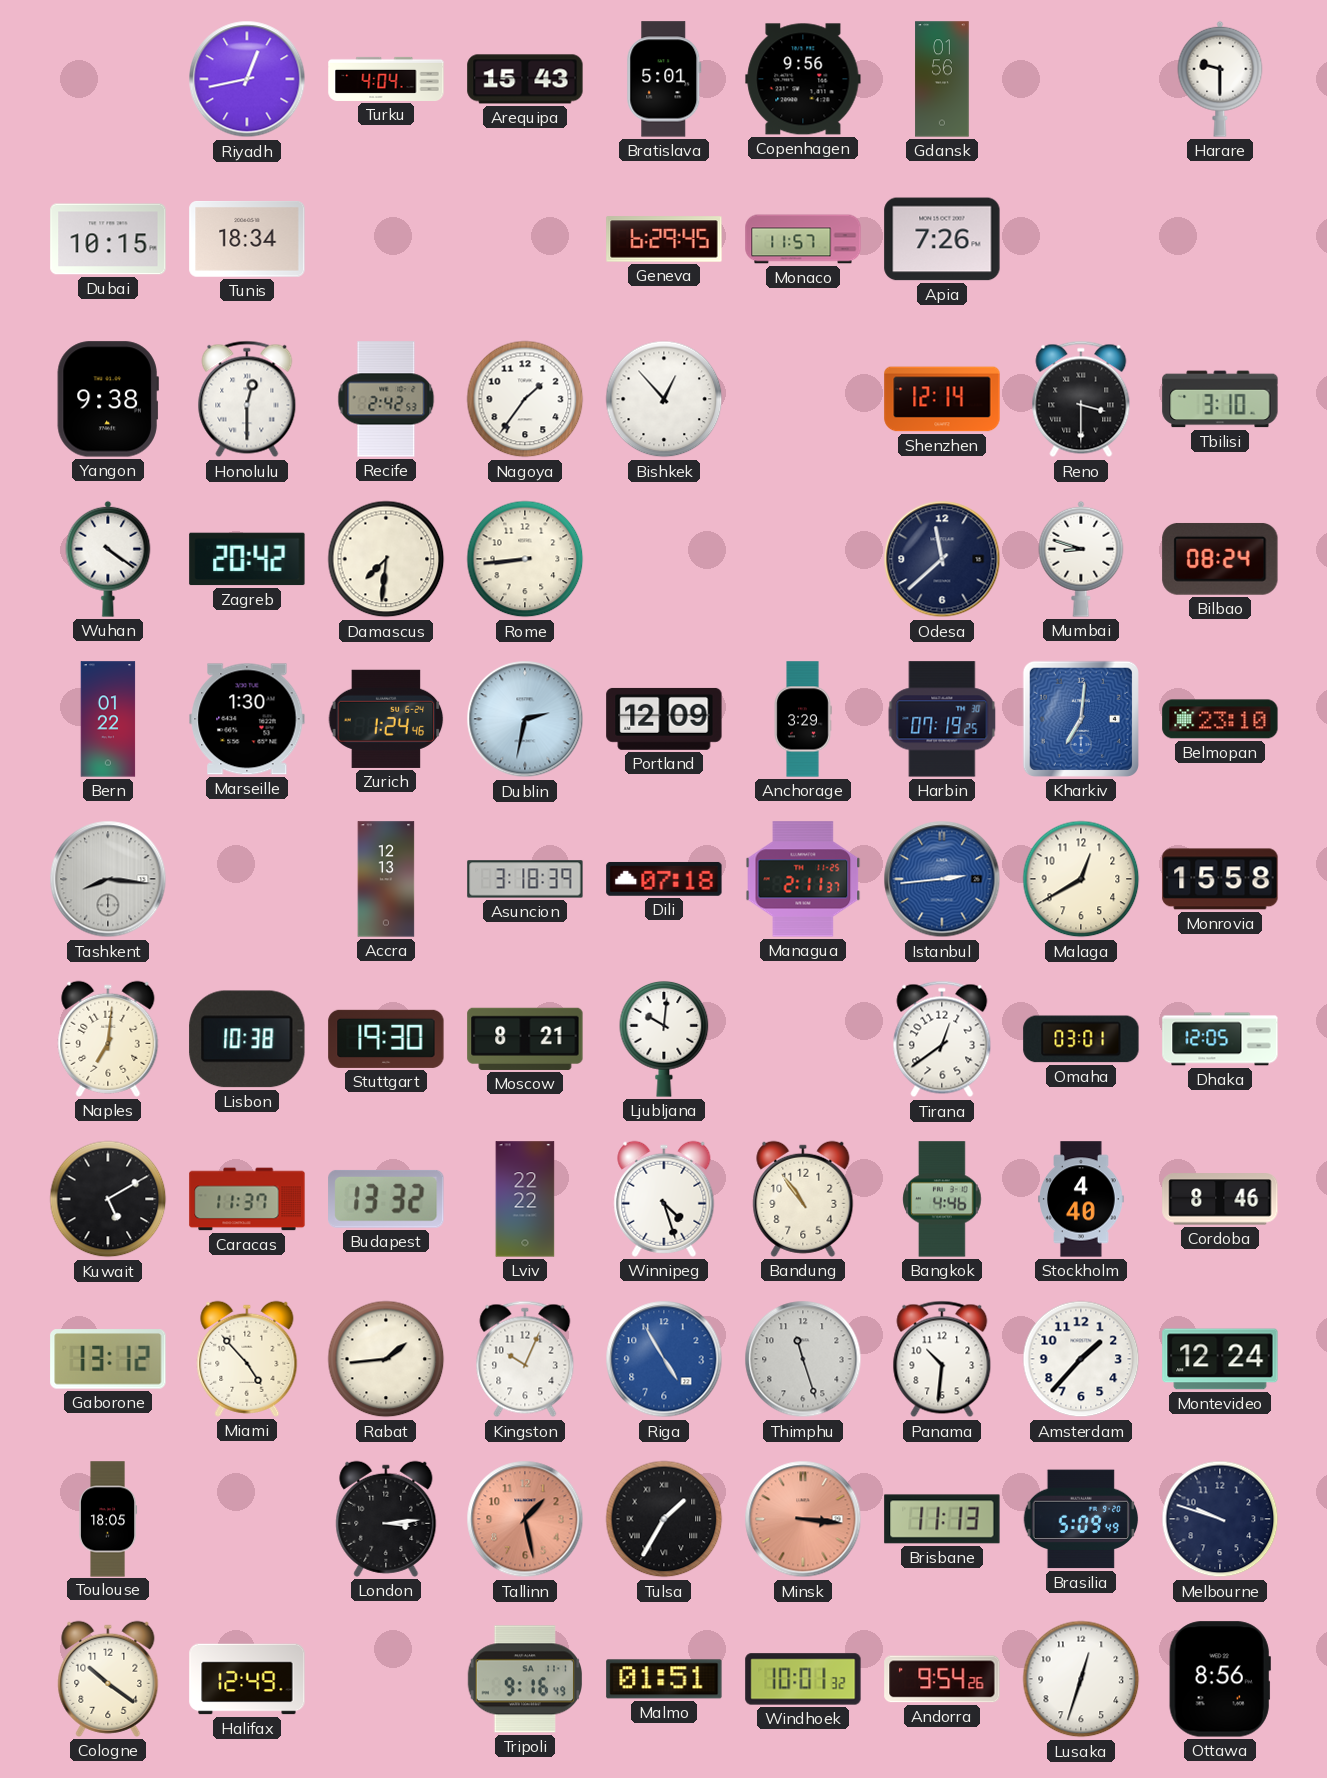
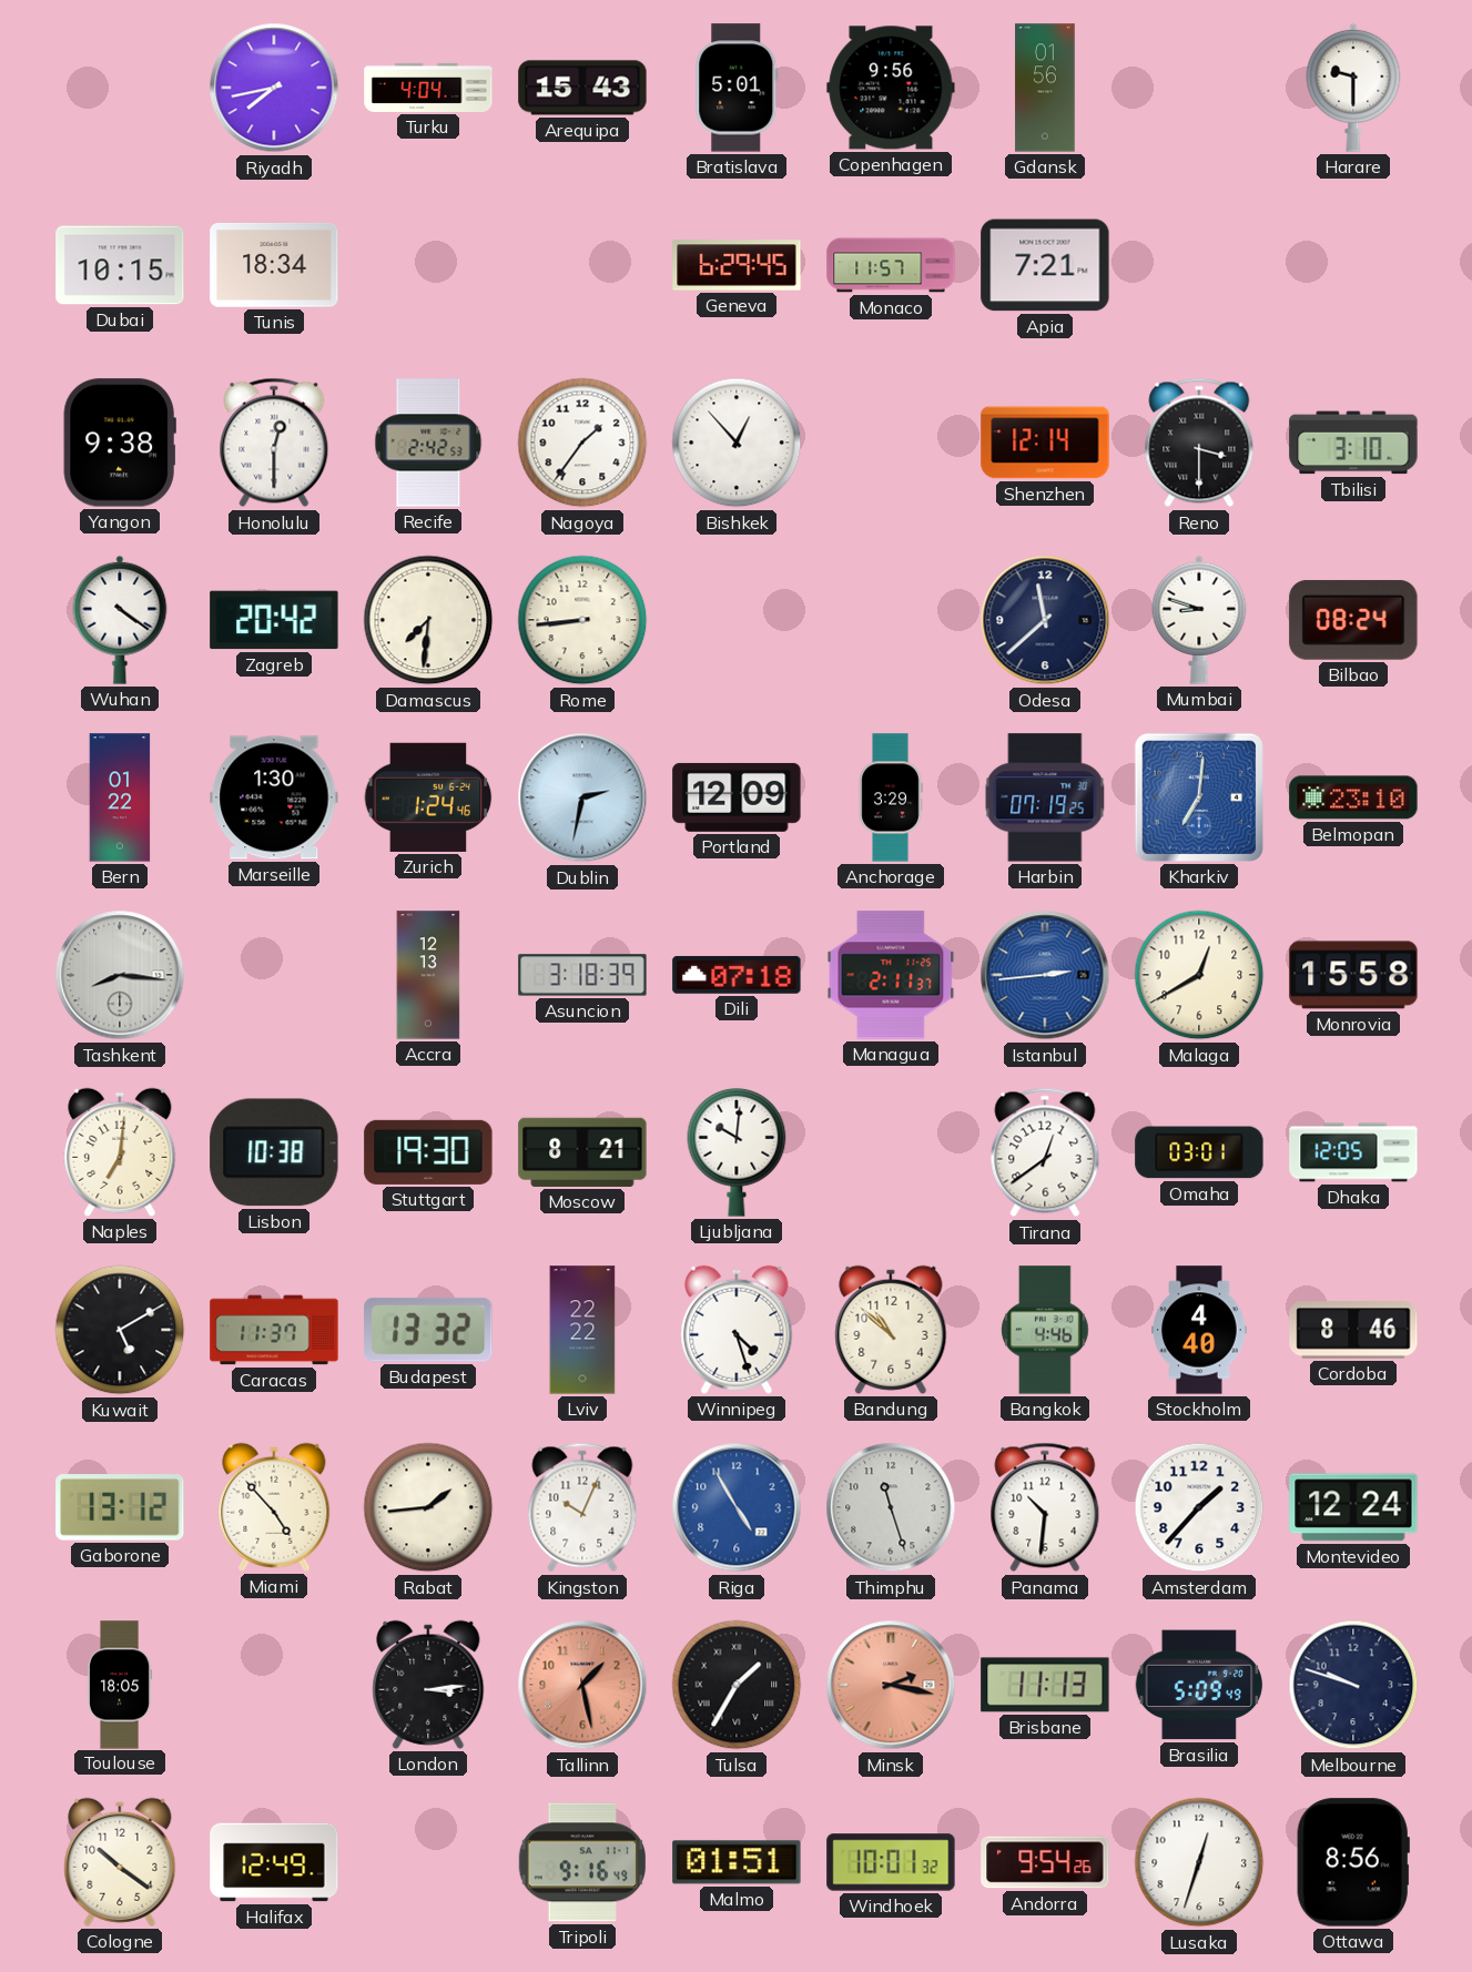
Riyadh: 12:43 -> 7:43 (274, 88)
Apia: 7:26 -> 7:21 (1045, 265)
Bandung: 10:54 -> 10:52 (891, 1330)
Minsk: 3:16 -> 2:17 (891, 1685)
